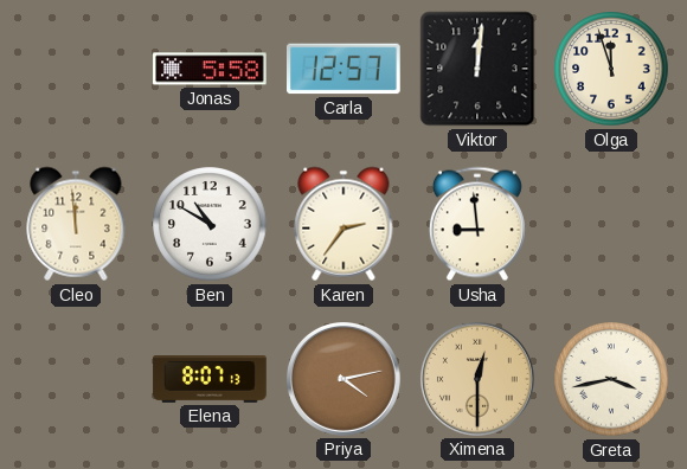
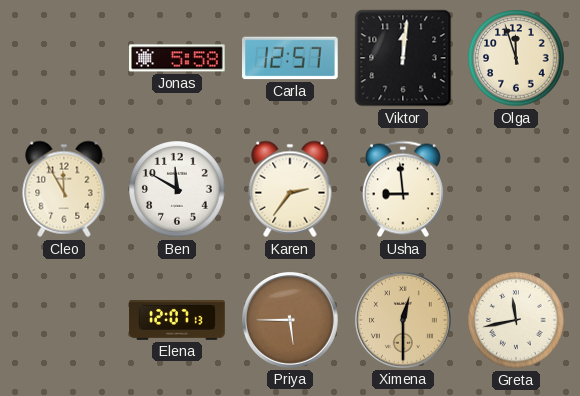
Cleo: 11:59 -> 11:55 (64, 189)
Ben: 10:50 -> 11:50 (177, 189)
Elena: 8:07 -> 12:07 (177, 321)
Priya: 4:13 -> 5:45 (290, 320)
Greta: 3:43 -> 11:43 (516, 320)
